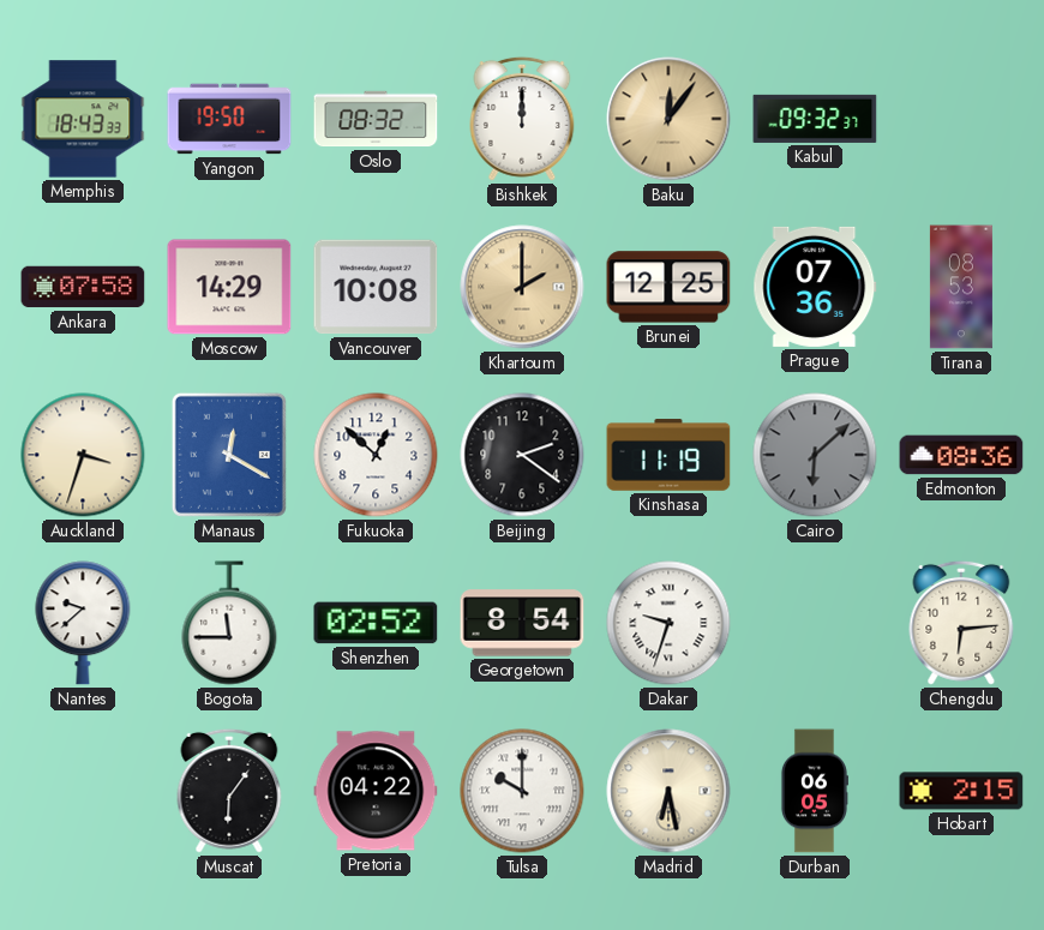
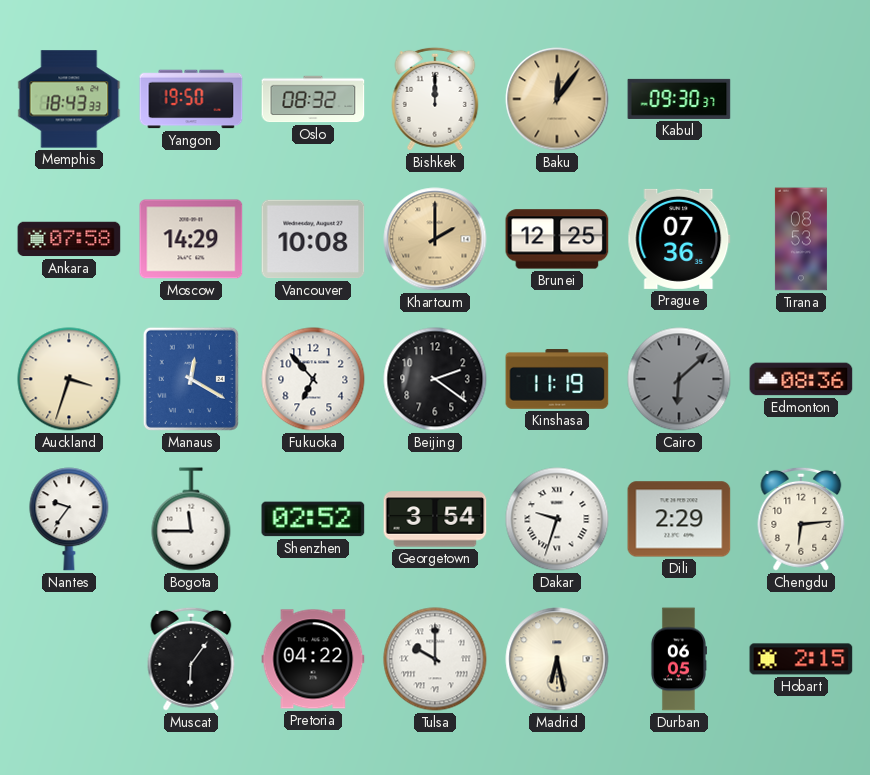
Kabul: 09:32 -> 09:30 (679, 99)
Fukuoka: 12:52 -> 6:53 (313, 379)
Nantes: 9:38 -> 9:36 (69, 519)
Georgetown: 8:54 -> 3:54 (435, 519)
Dili: none -> 2:29 (679, 519)
